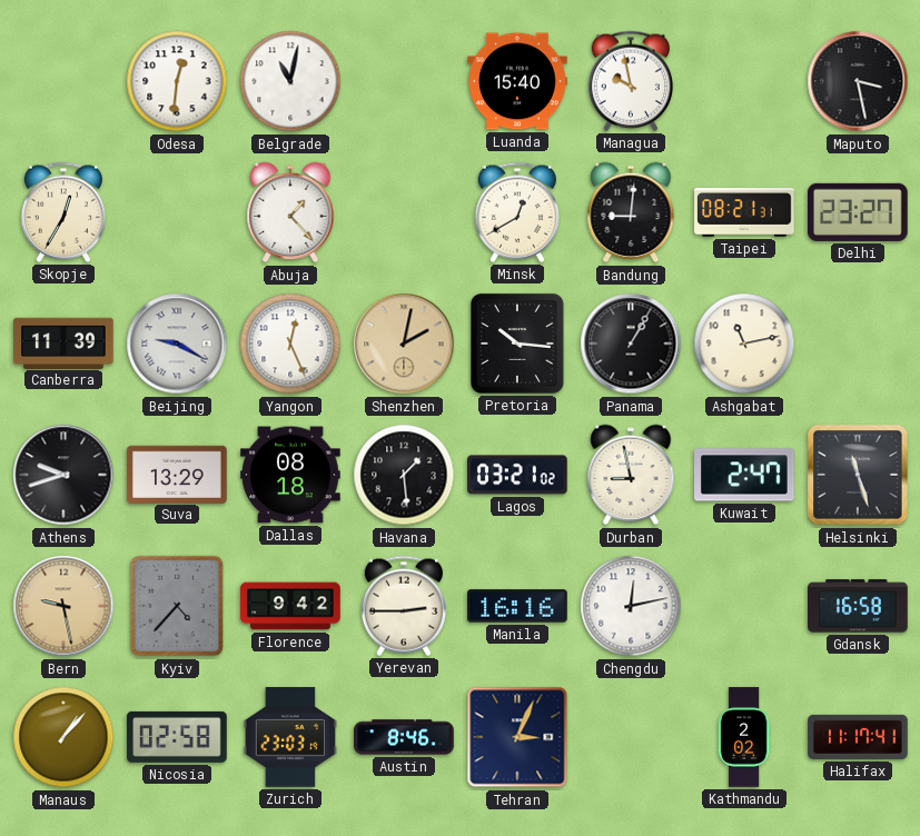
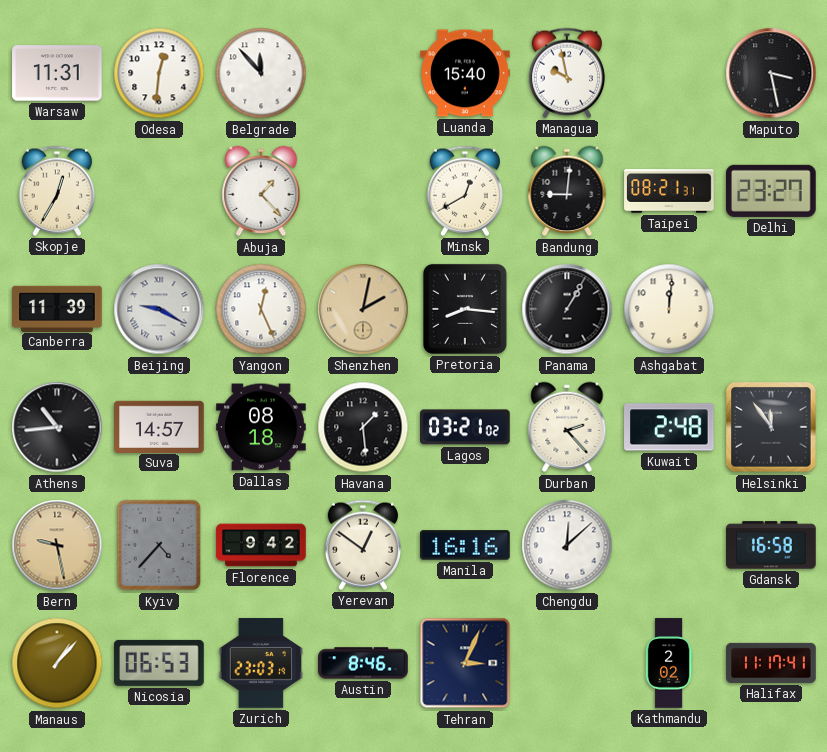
Warsaw: none -> 11:31 (57, 73)
Belgrade: 11:02 -> 11:53 (261, 73)
Pretoria: 10:16 -> 8:16 (465, 309)
Ashgabat: 11:13 -> 12:01 (669, 309)
Athens: 9:42 -> 10:44 (57, 427)
Suva: 13:29 -> 14:57 (159, 426)
Durban: 8:58 -> 2:23 (567, 427)
Kuwait: 2:47 -> 2:48 (669, 427)
Helsinki: 11:27 -> 11:54 (771, 427)
Yerevan: 2:45 -> 12:51 (363, 545)
Chengdu: 12:13 -> 12:08 (567, 545)
Nicosia: 02:58 -> 06:53 (159, 663)
